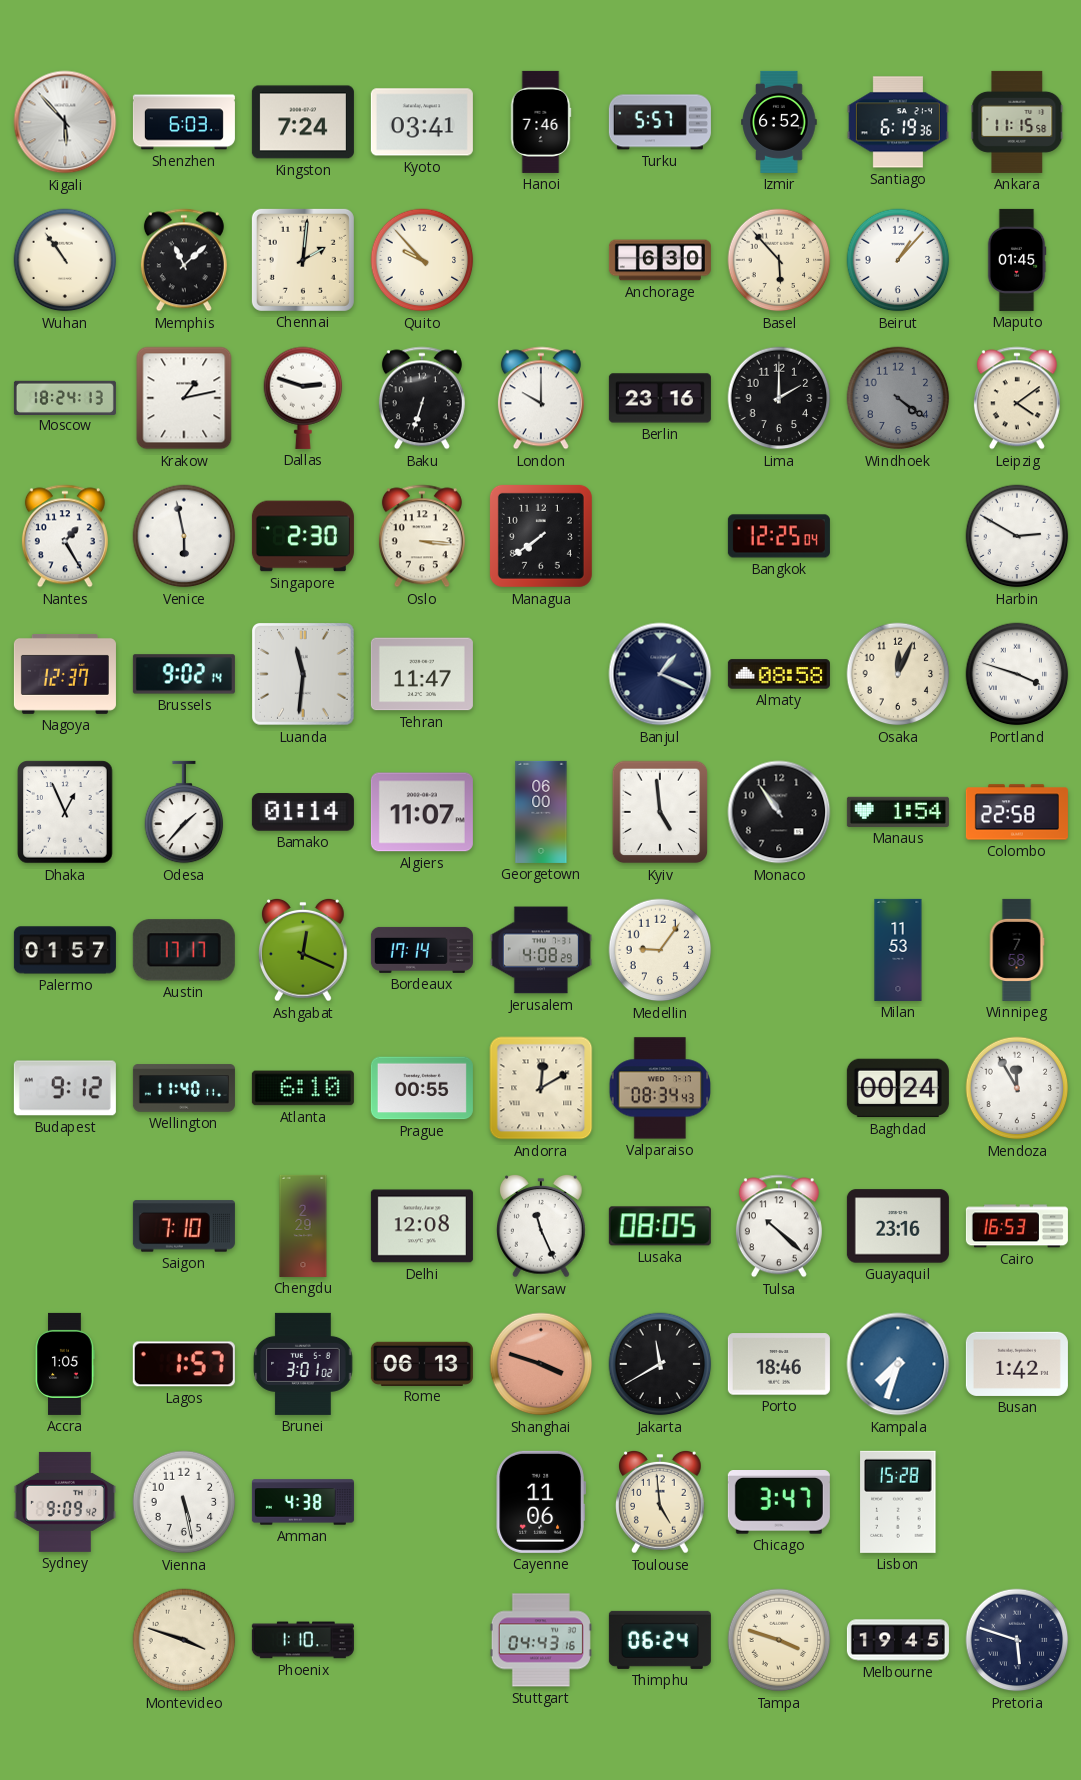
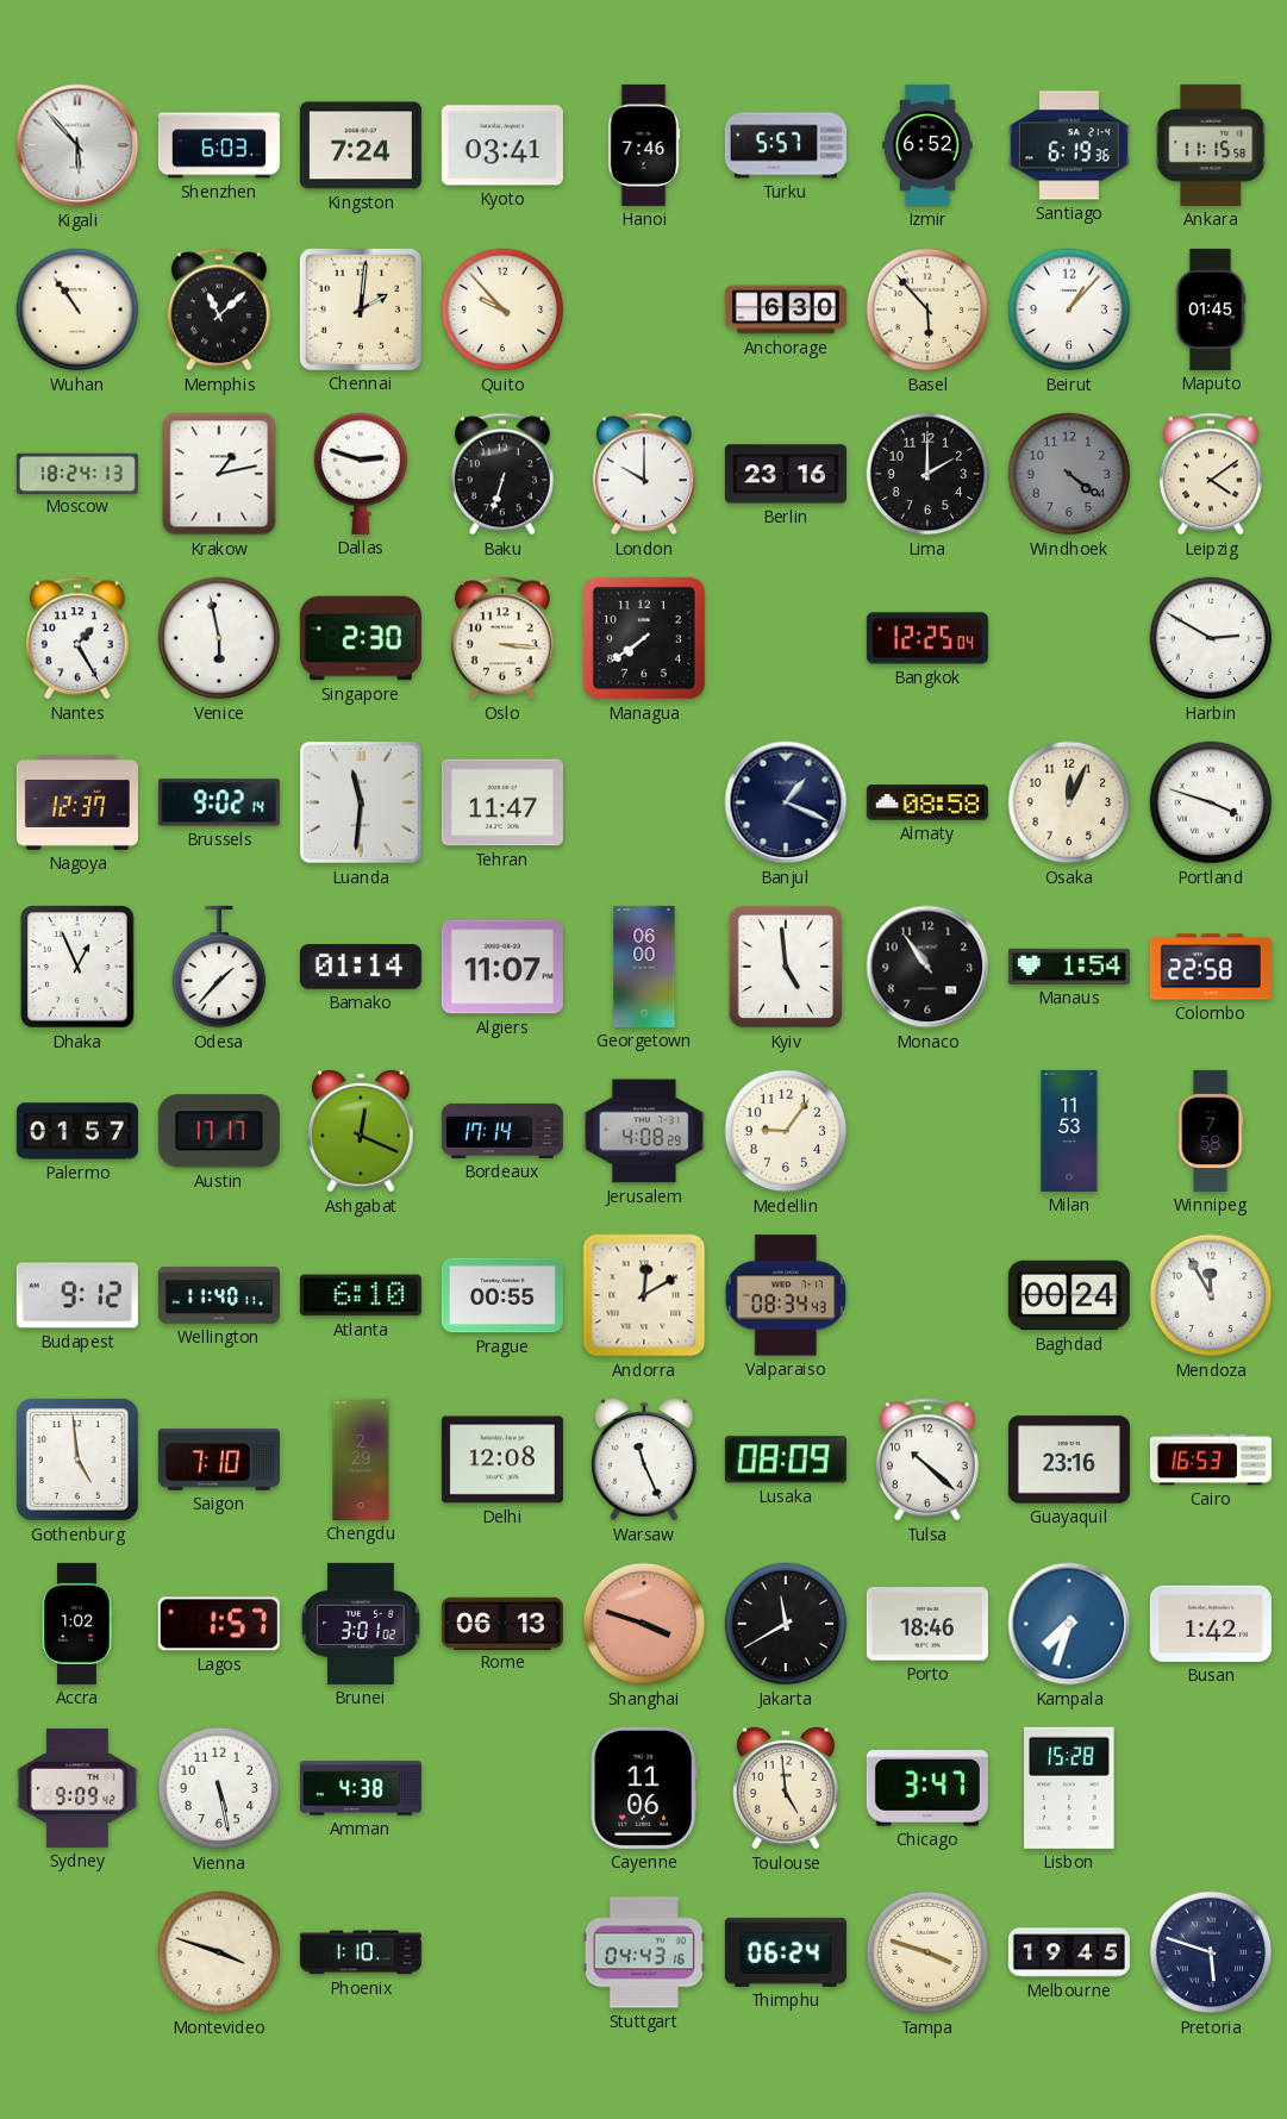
Gothenburg: none -> 4:59 (77, 1459)
Lusaka: 08:05 -> 08:09 (786, 1459)
Accra: 1:05 -> 1:02 (77, 1624)
